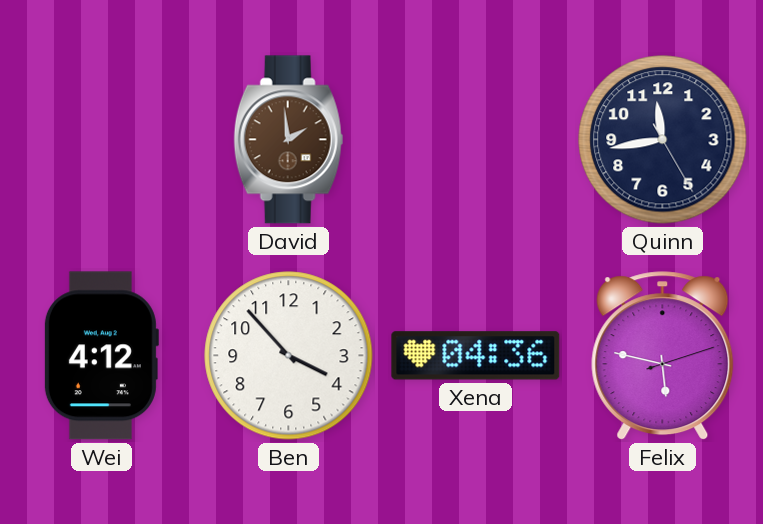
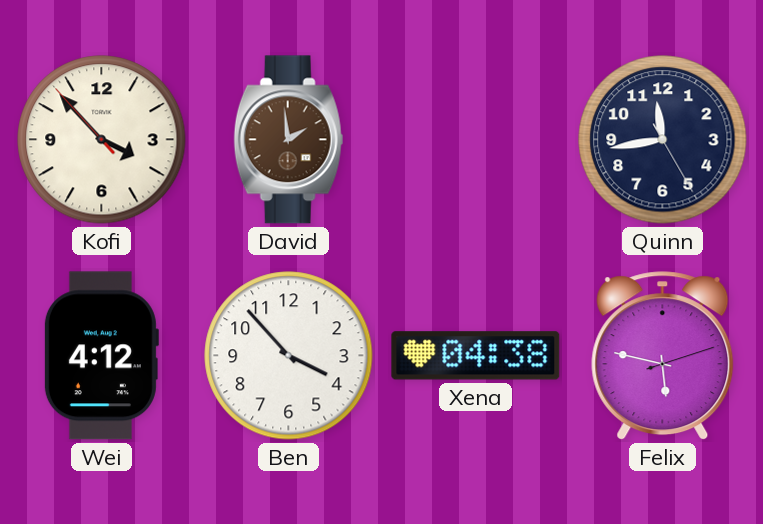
Kofi: none -> 3:52 (102, 140)
Xena: 04:36 -> 04:38 (476, 356)
